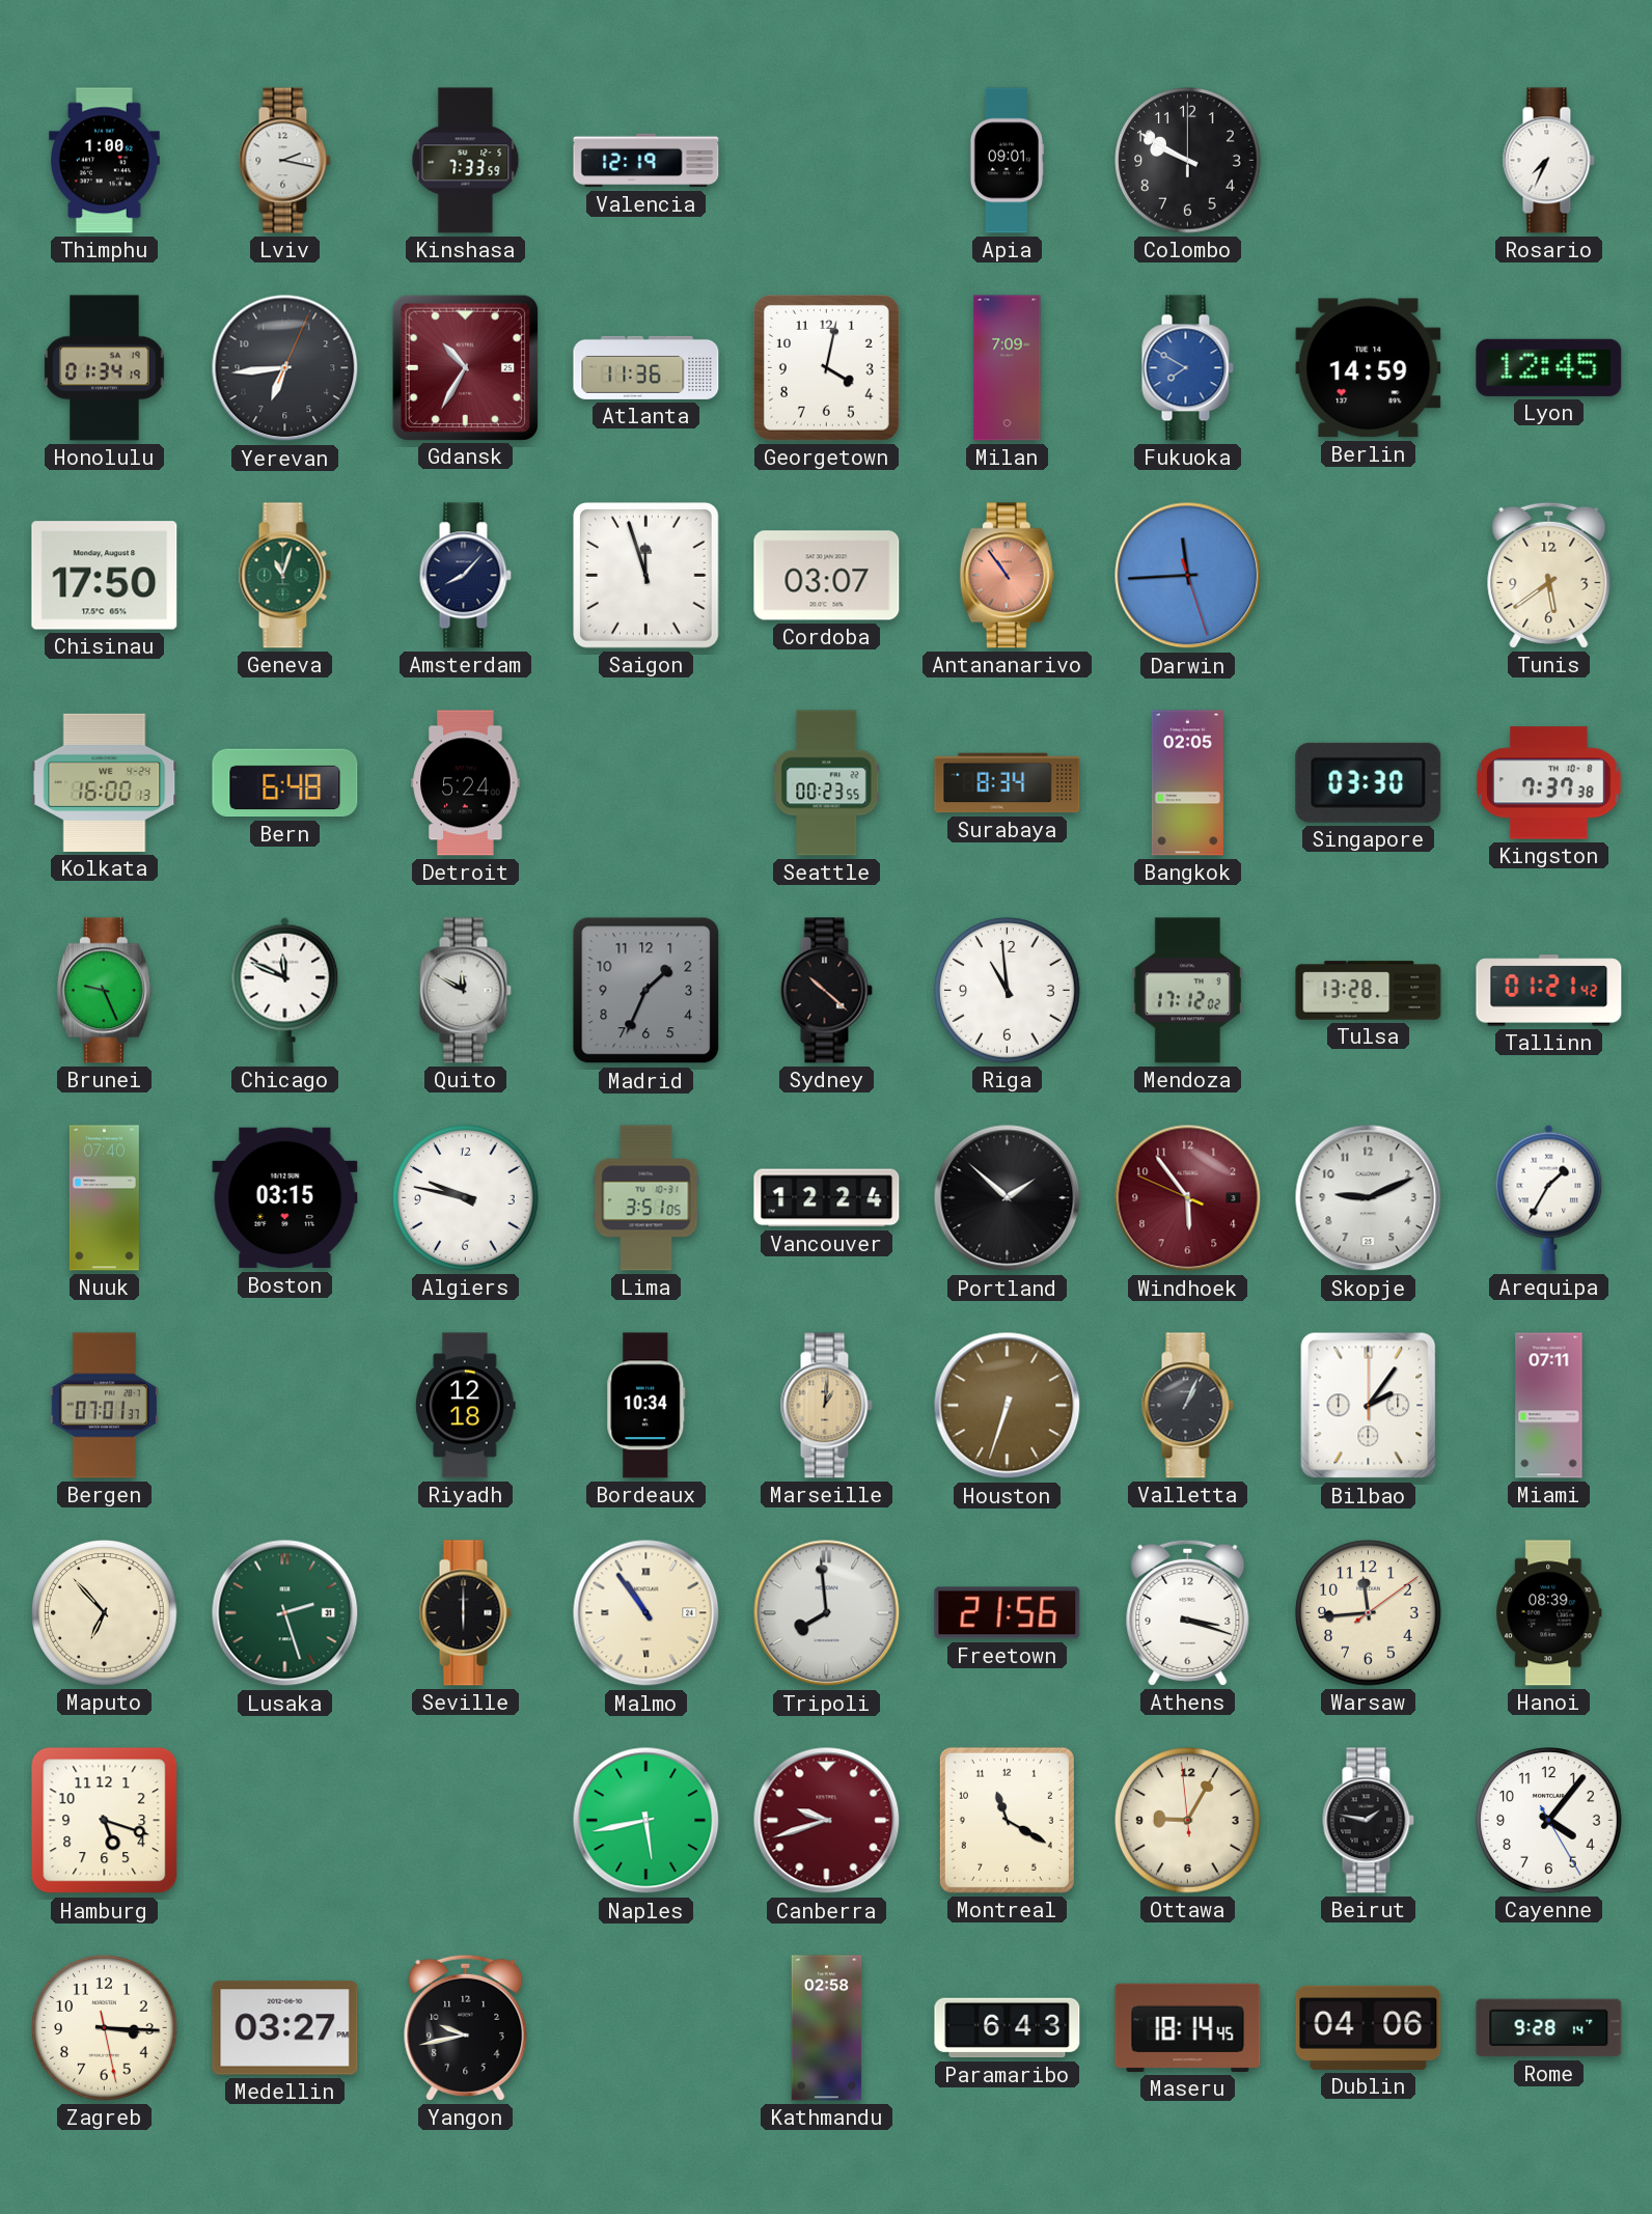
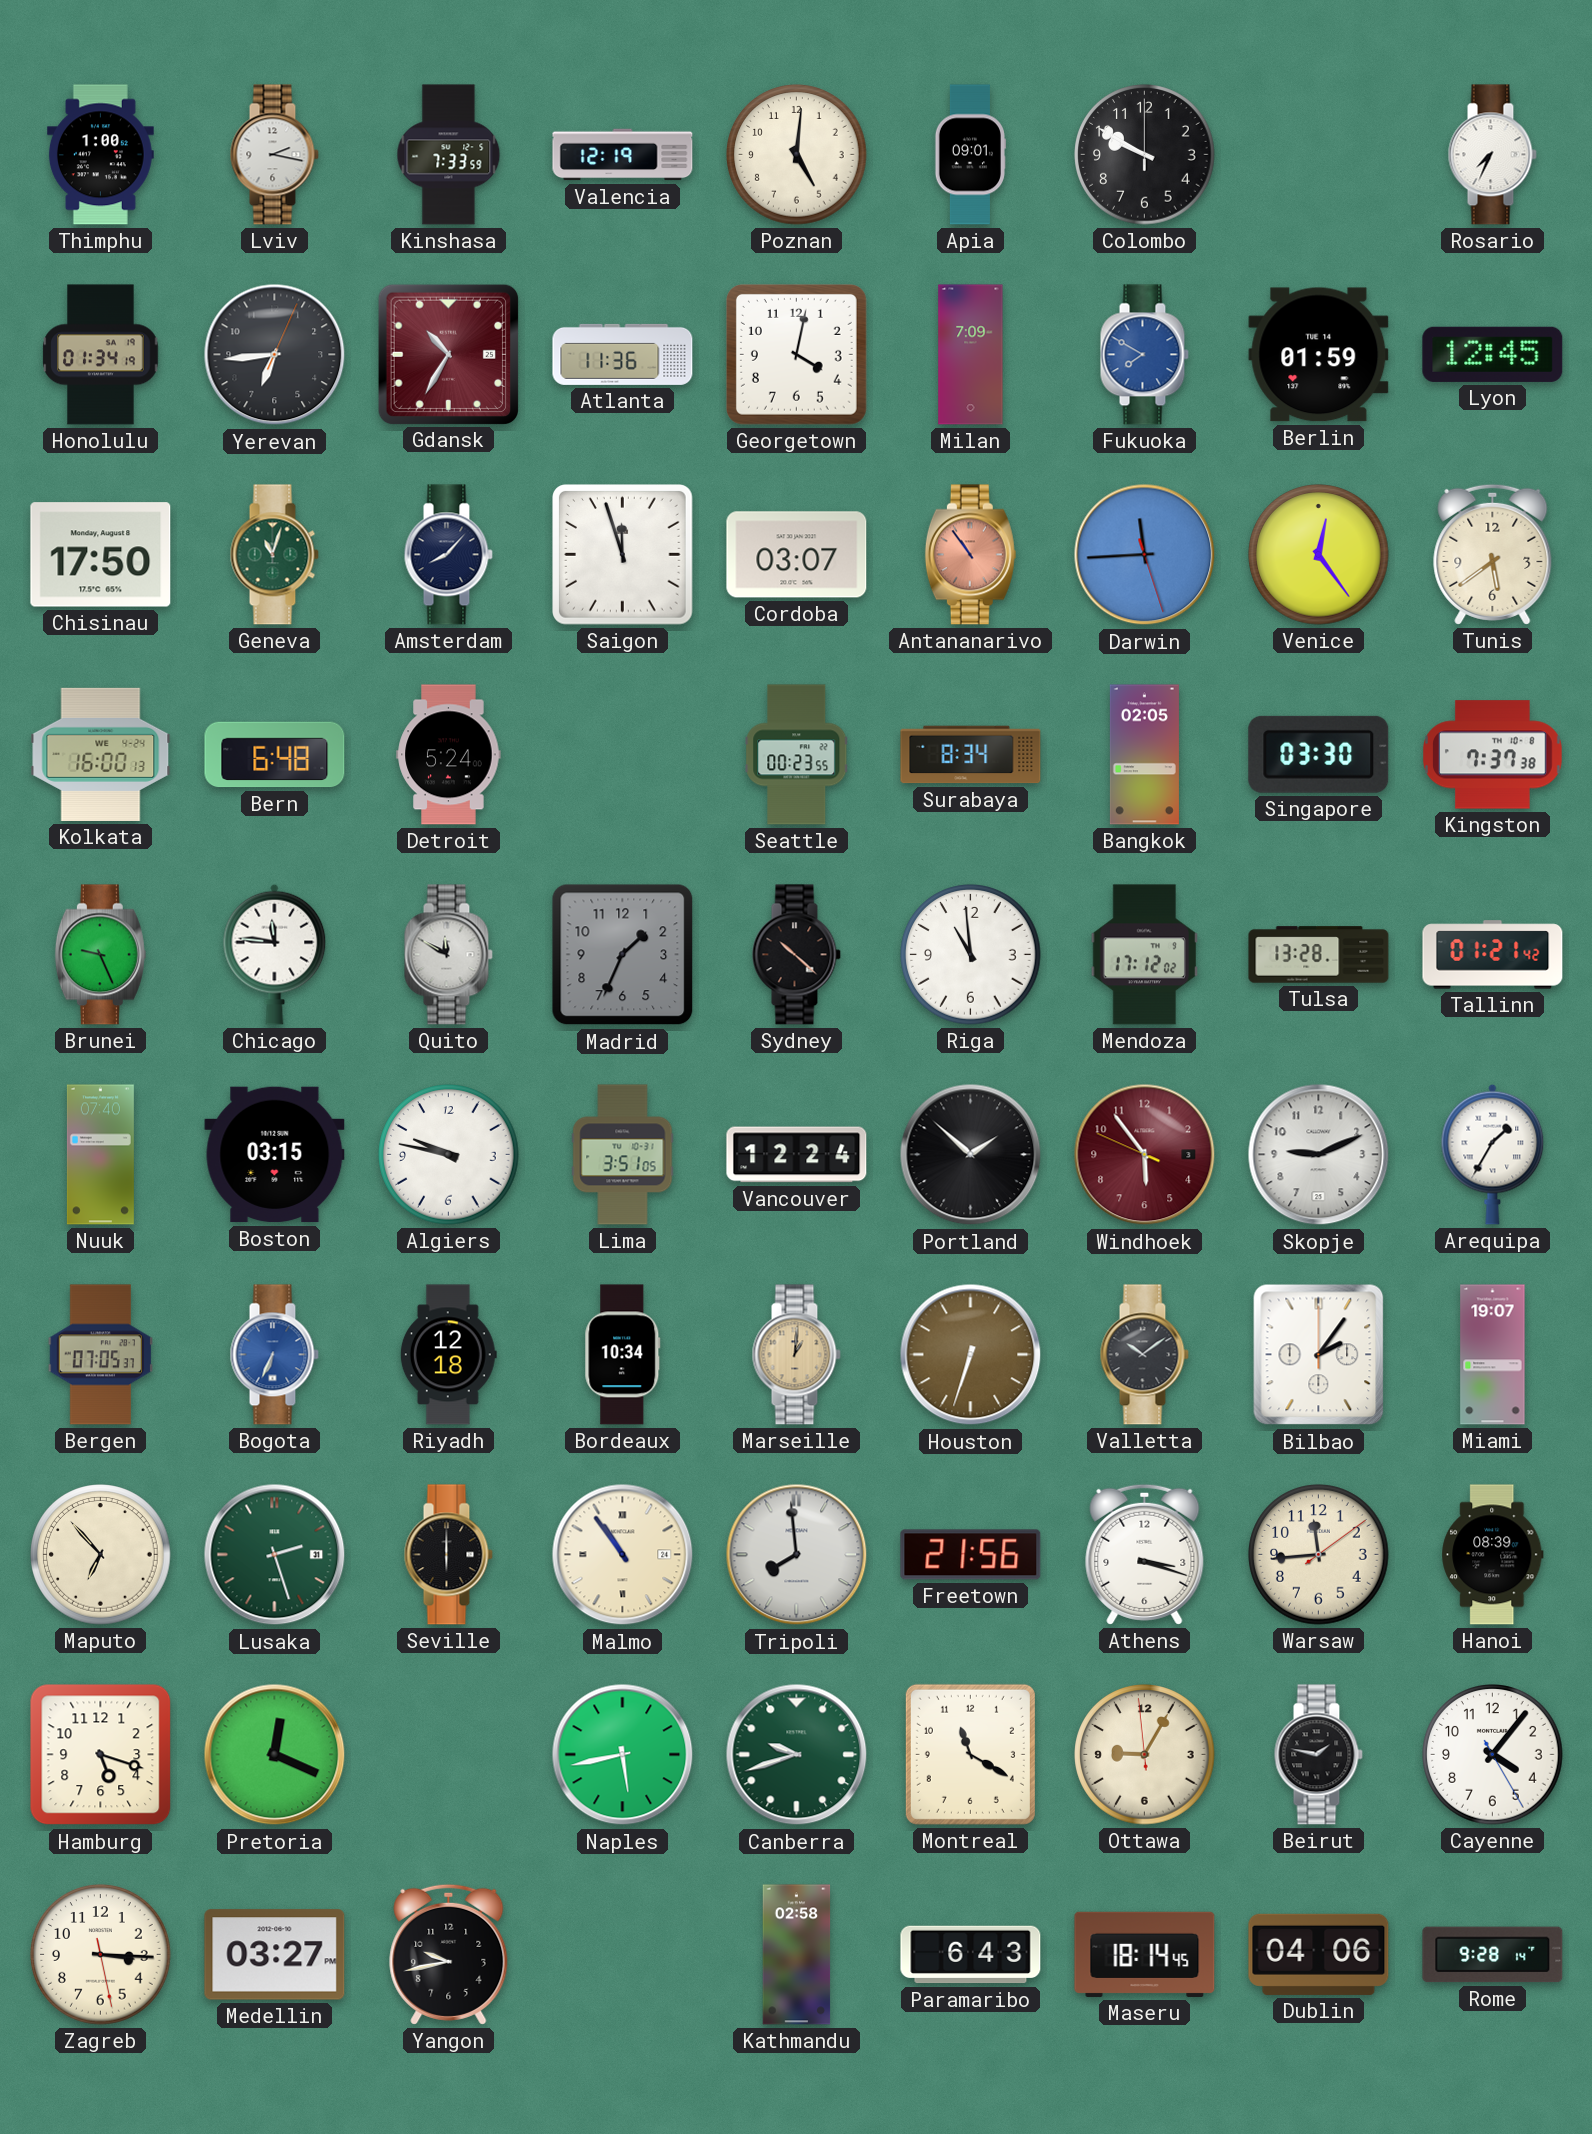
Poznan: none -> 5:01 (797, 155)
Berlin: 14:59 -> 01:59 (1319, 355)
Venice: none -> 12:24 (1319, 555)
Chicago: 11:49 -> 11:46 (275, 954)
Bergen: 07:01 -> 07:05 (100, 1355)
Bogota: none -> 6:34 (274, 1355)
Valletta: 1:04 -> 10:09 (1144, 1355)
Miami: 07:11 -> 19:07 (1493, 1355)
Pretoria: none -> 12:19 (275, 1755)
Canberra dial: burgundy -> green (797, 1755)
